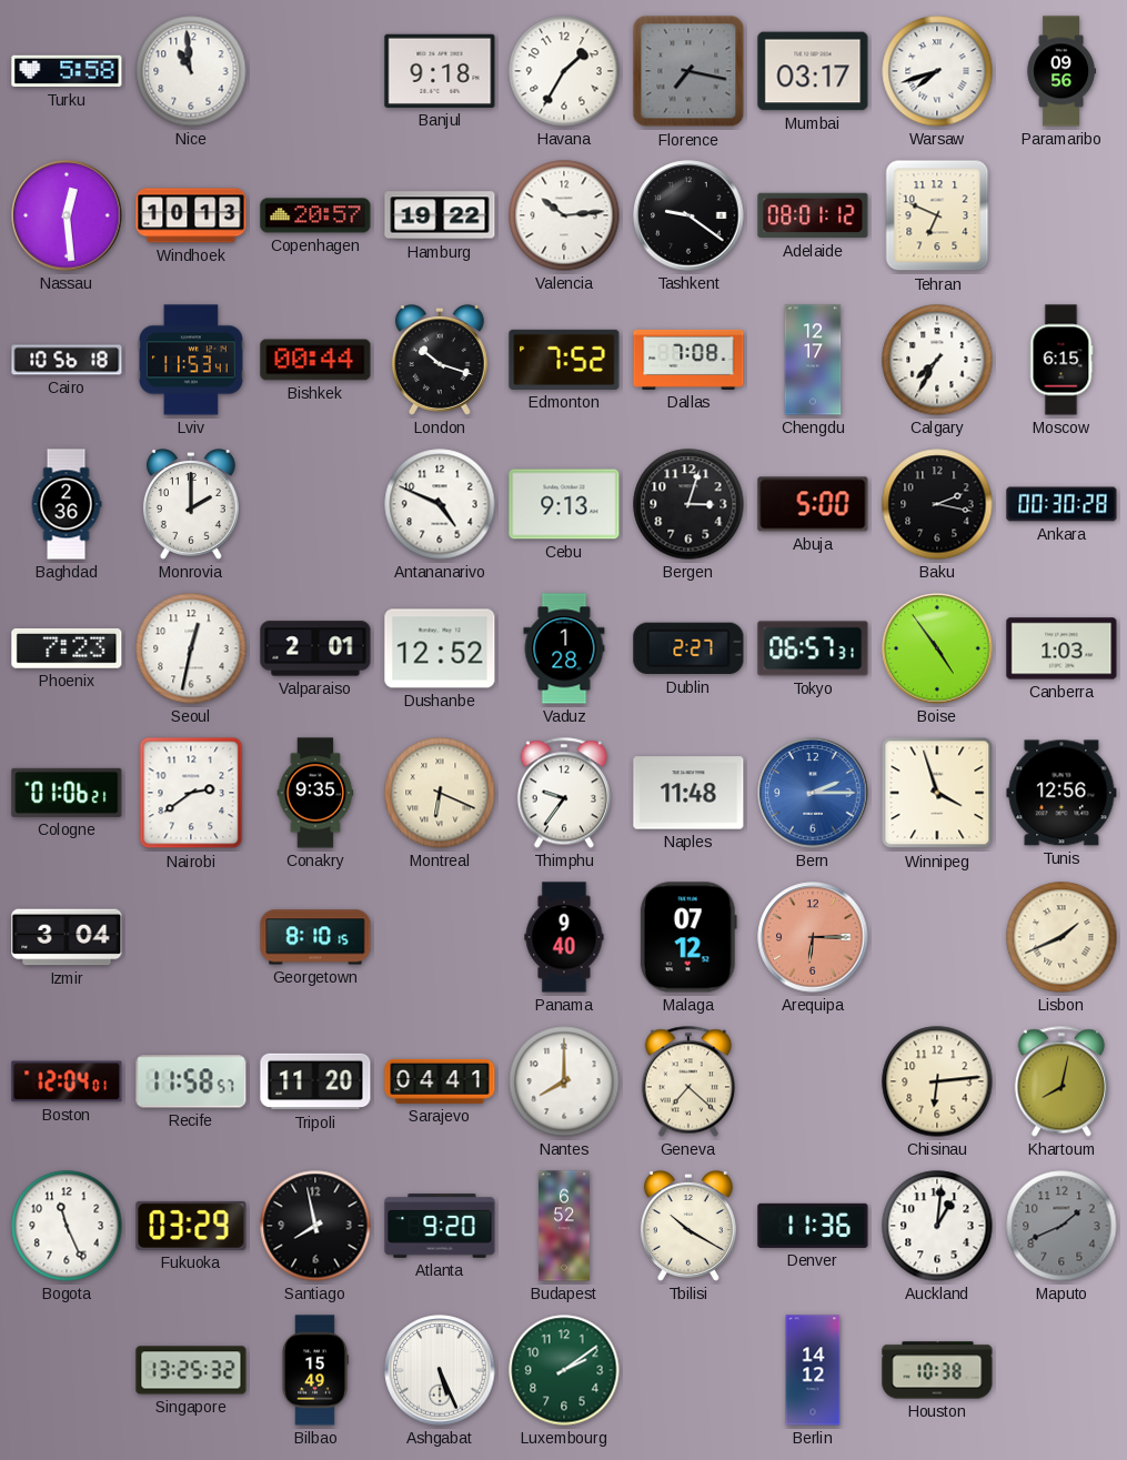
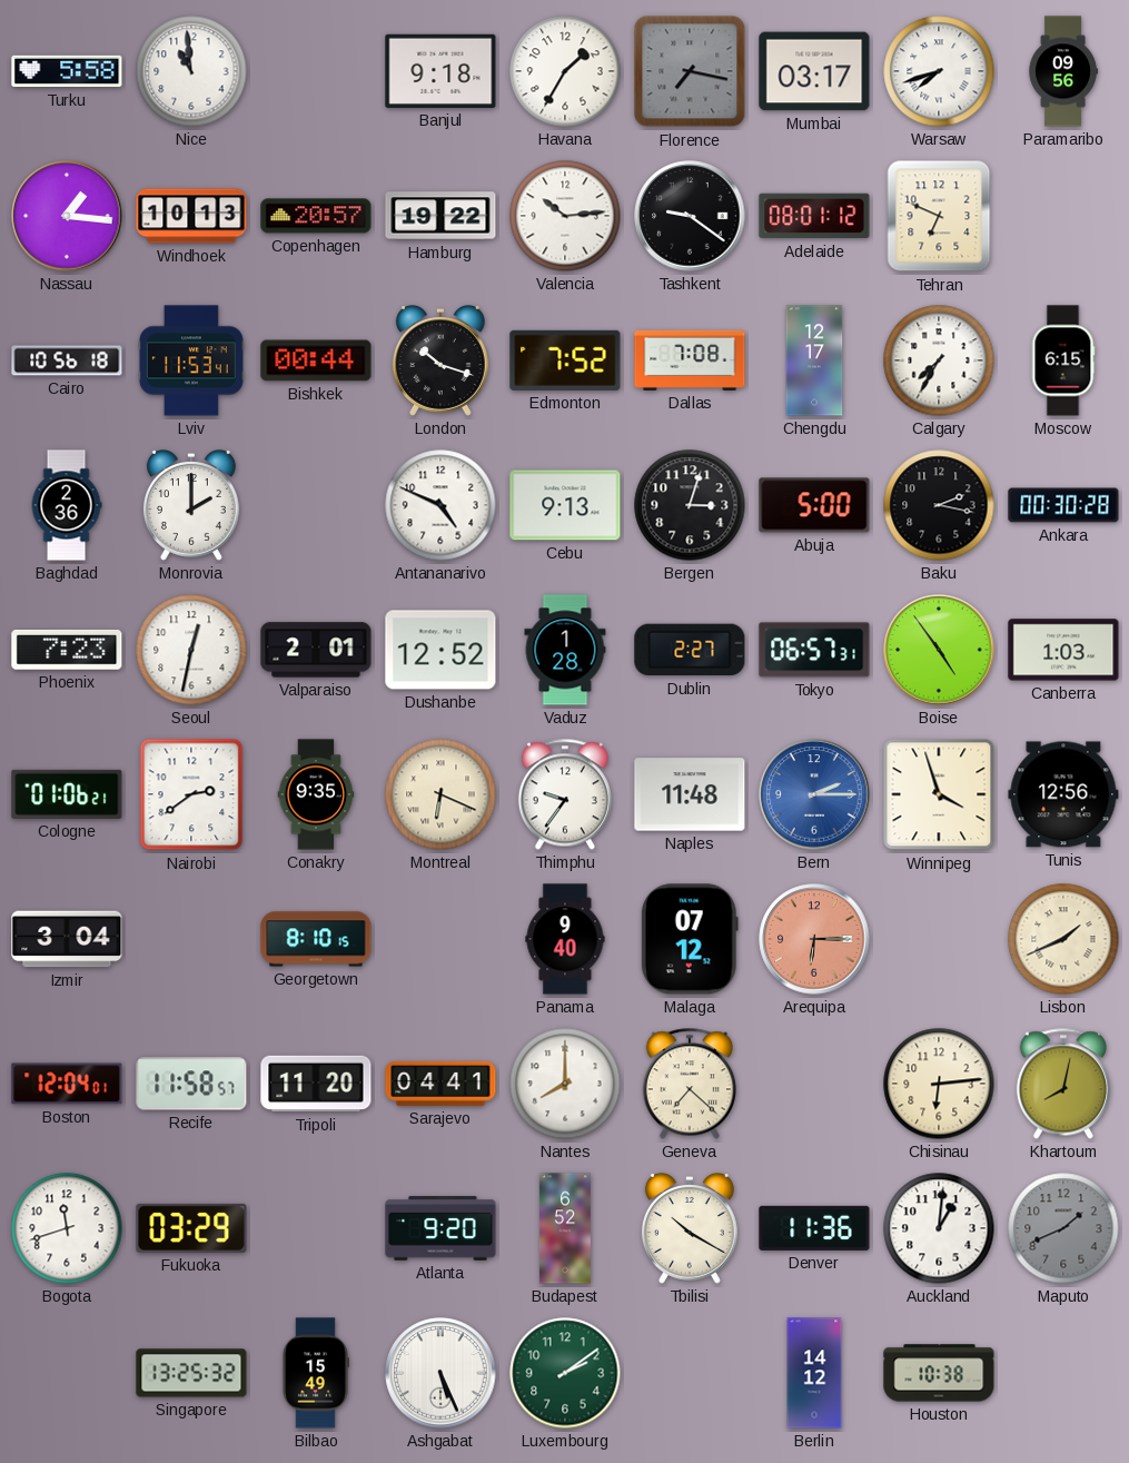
Nassau: 12:29 -> 1:16 (67, 216)
Bogota: 11:26 -> 11:42 (67, 1228)
Santiago: 7:58 -> none (315, 1226)
